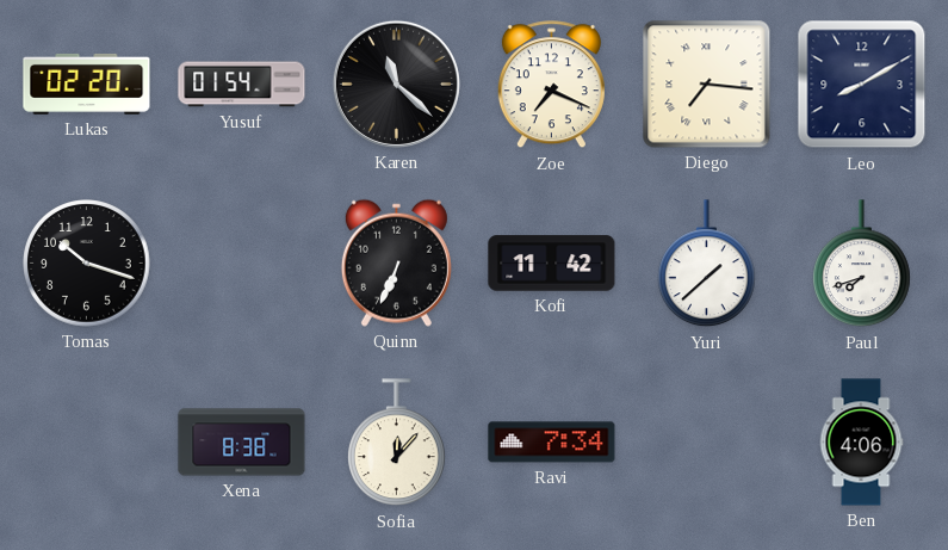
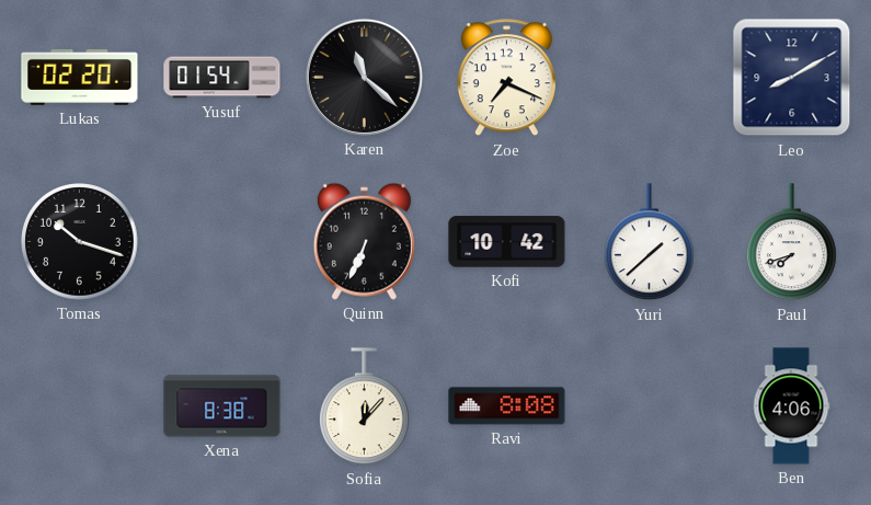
Diego: 7:16 -> none (707, 85)
Kofi: 11:42 -> 10:42 (507, 242)
Ravi: 7:34 -> 8:08 (507, 406)
